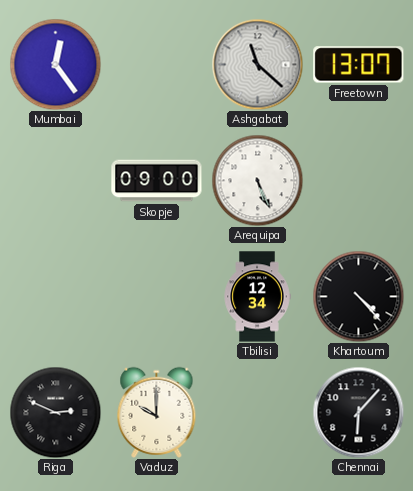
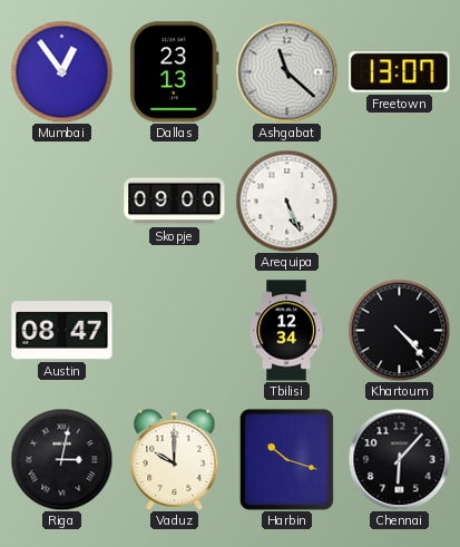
Mumbai: 12:24 -> 12:54 (61, 71)
Dallas: none -> 23:13 (174, 72)
Austin: none -> 08:47 (62, 331)
Riga: 2:49 -> 3:02 (61, 459)
Harbin: none -> 10:18 (286, 459)
